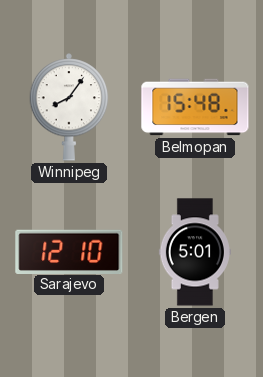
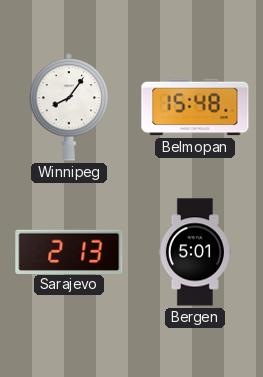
Sarajevo: 12:10 -> 2:13 (69, 251)
